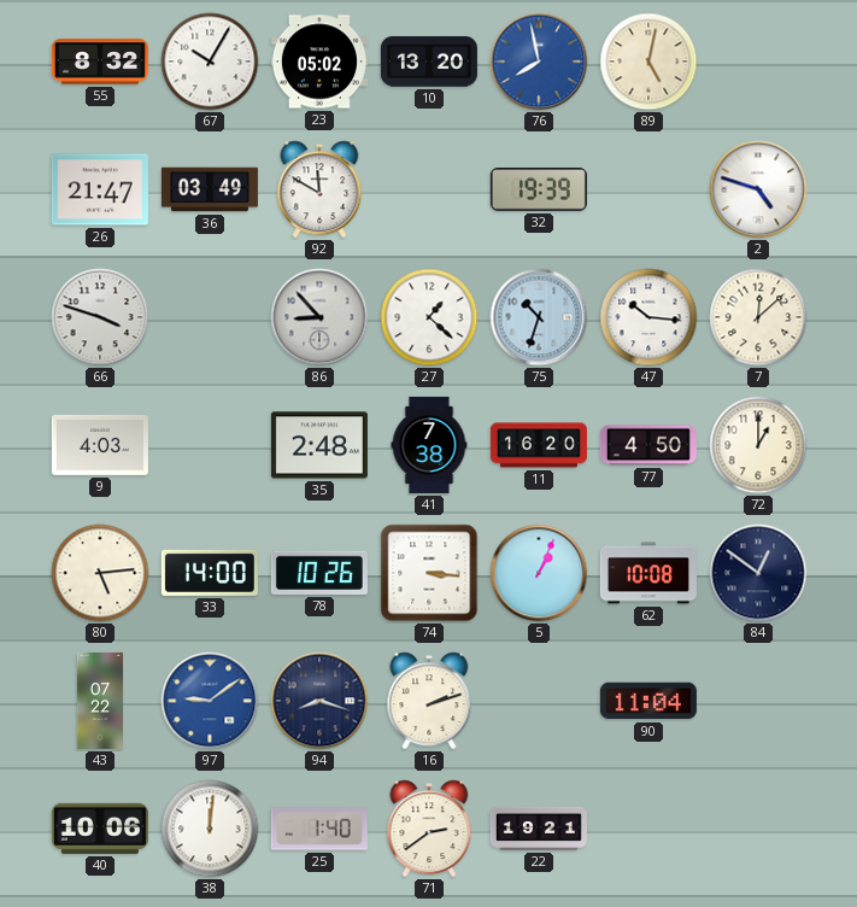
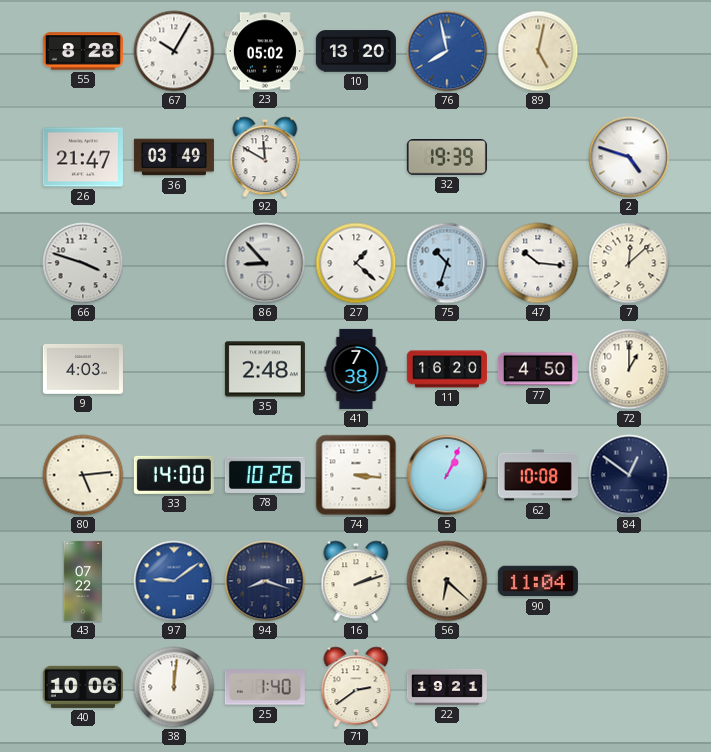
55: 8:32 -> 8:28 (83, 51)
56: none -> 6:22 (447, 581)
